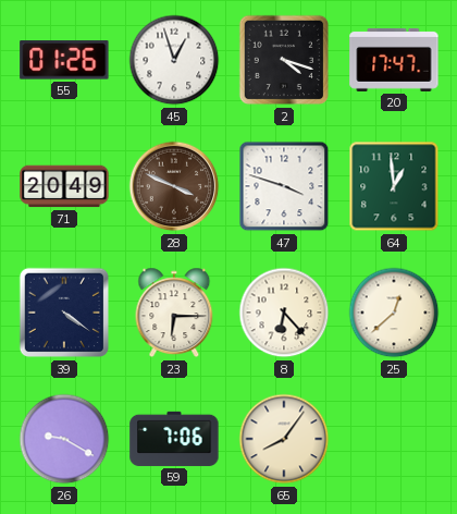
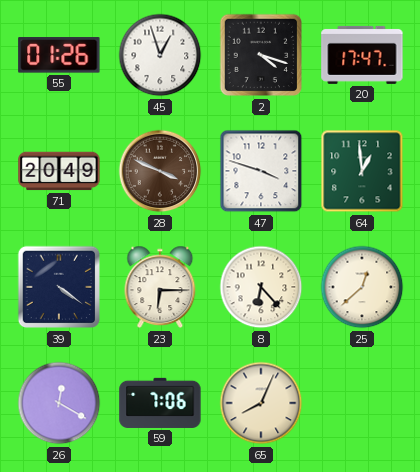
26: 9:20 -> 12:20 (59, 403)
65: 8:06 -> 8:04 (261, 403)
